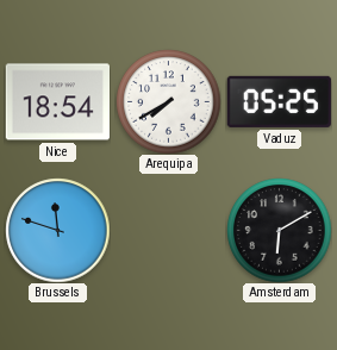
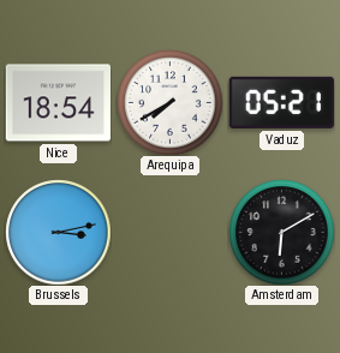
Vaduz: 05:25 -> 05:21 (281, 102)
Brussels: 11:48 -> 3:13 (58, 232)
